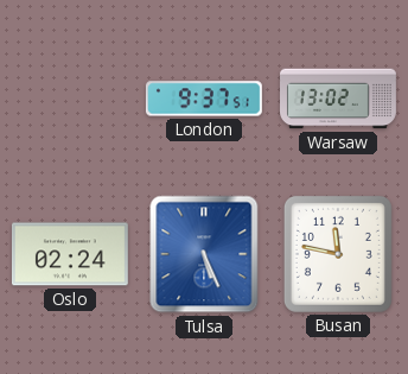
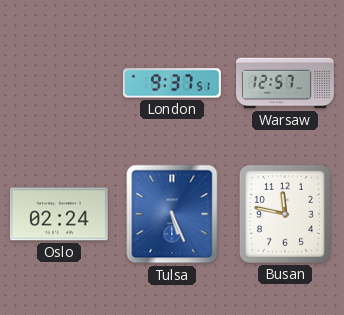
Warsaw: 13:02 -> 12:57 (286, 83)
